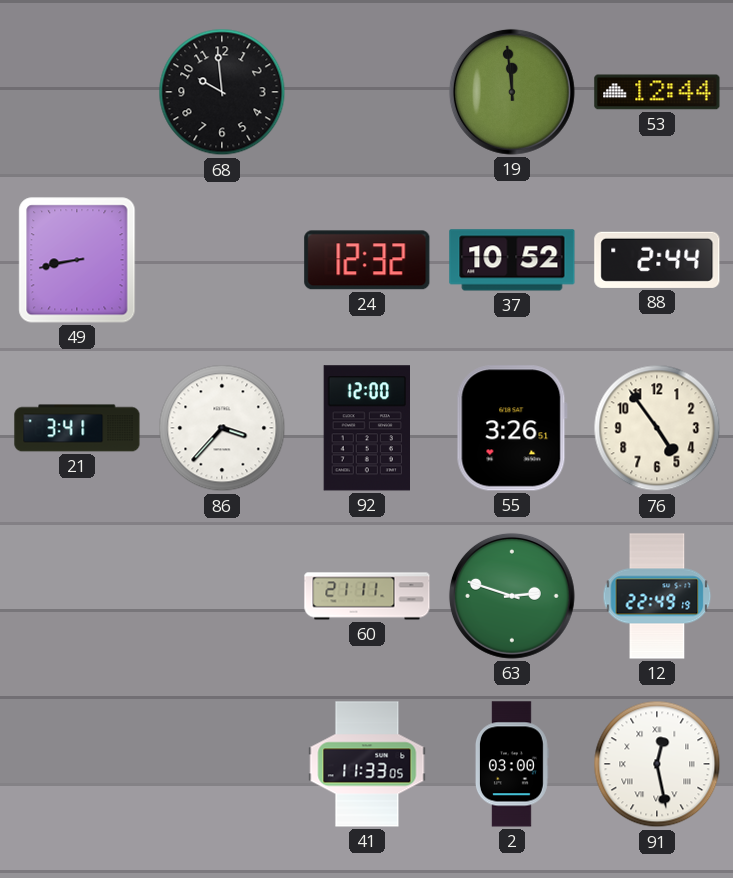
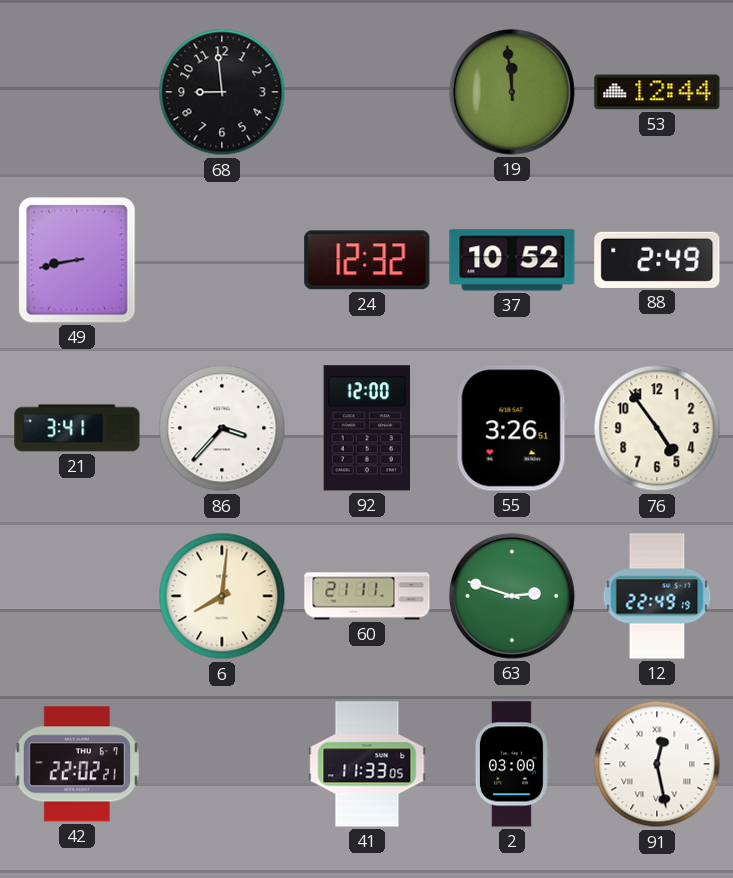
68: 9:59 -> 8:59 (222, 92)
88: 2:44 -> 2:49 (657, 260)
6: none -> 8:01 (222, 596)
42: none -> 22:02 (77, 764)
